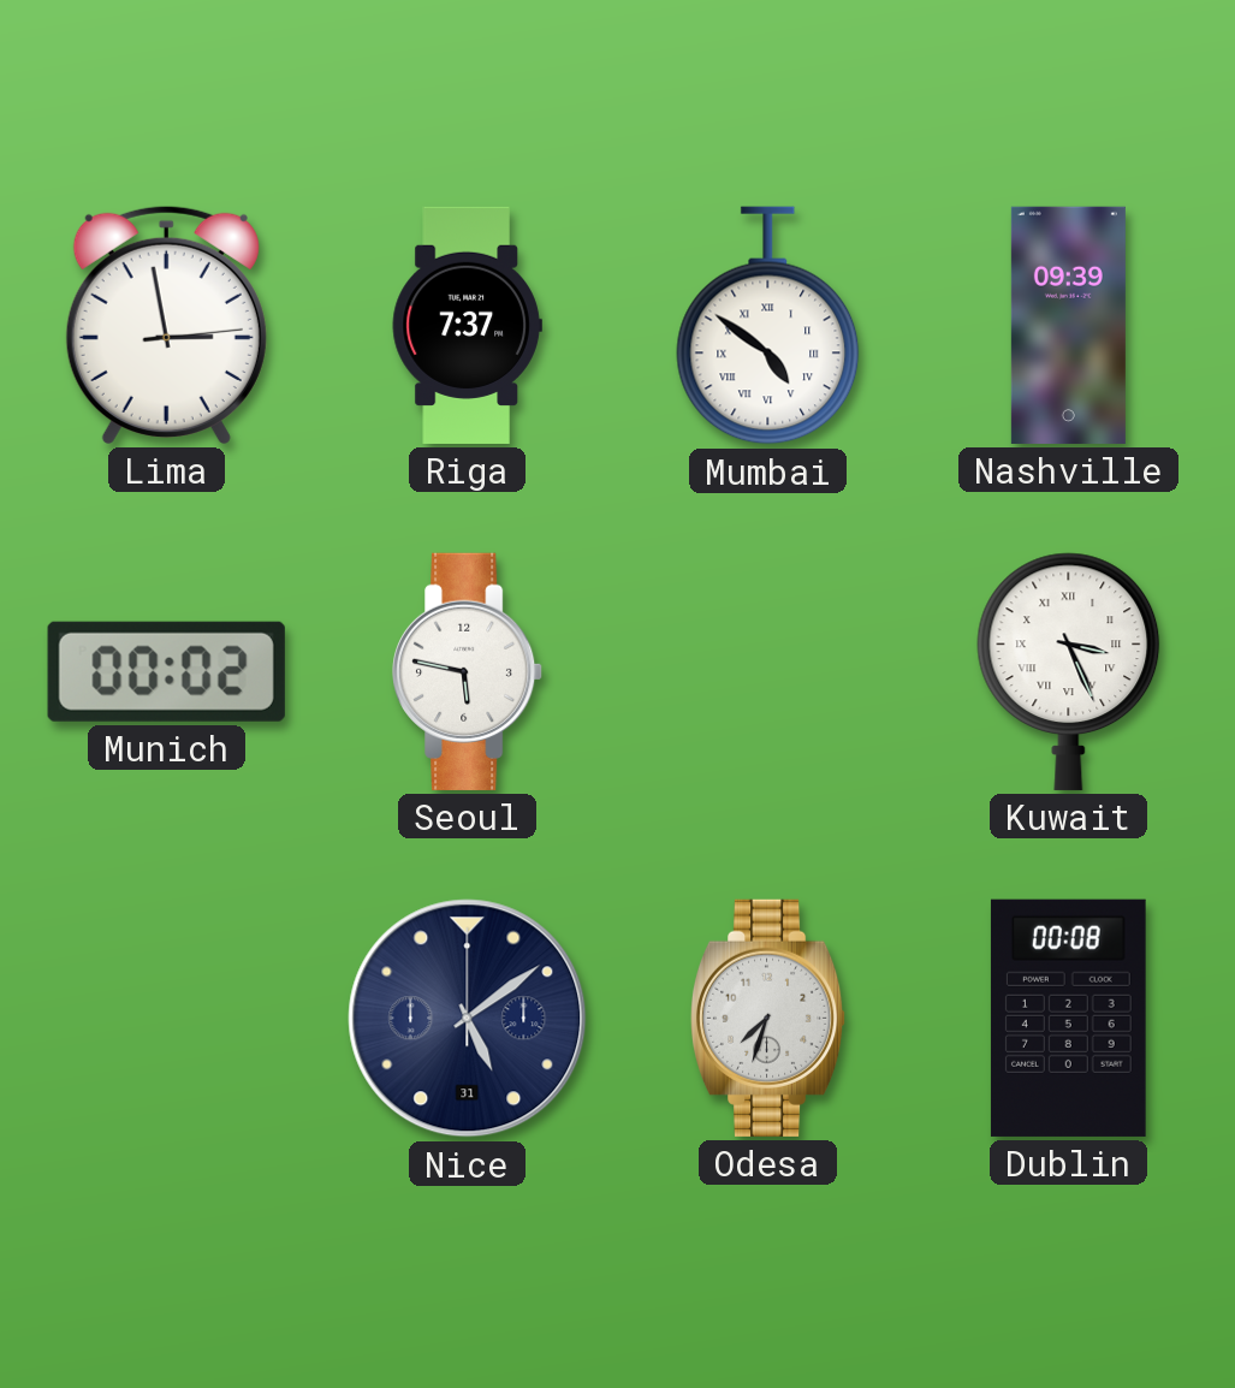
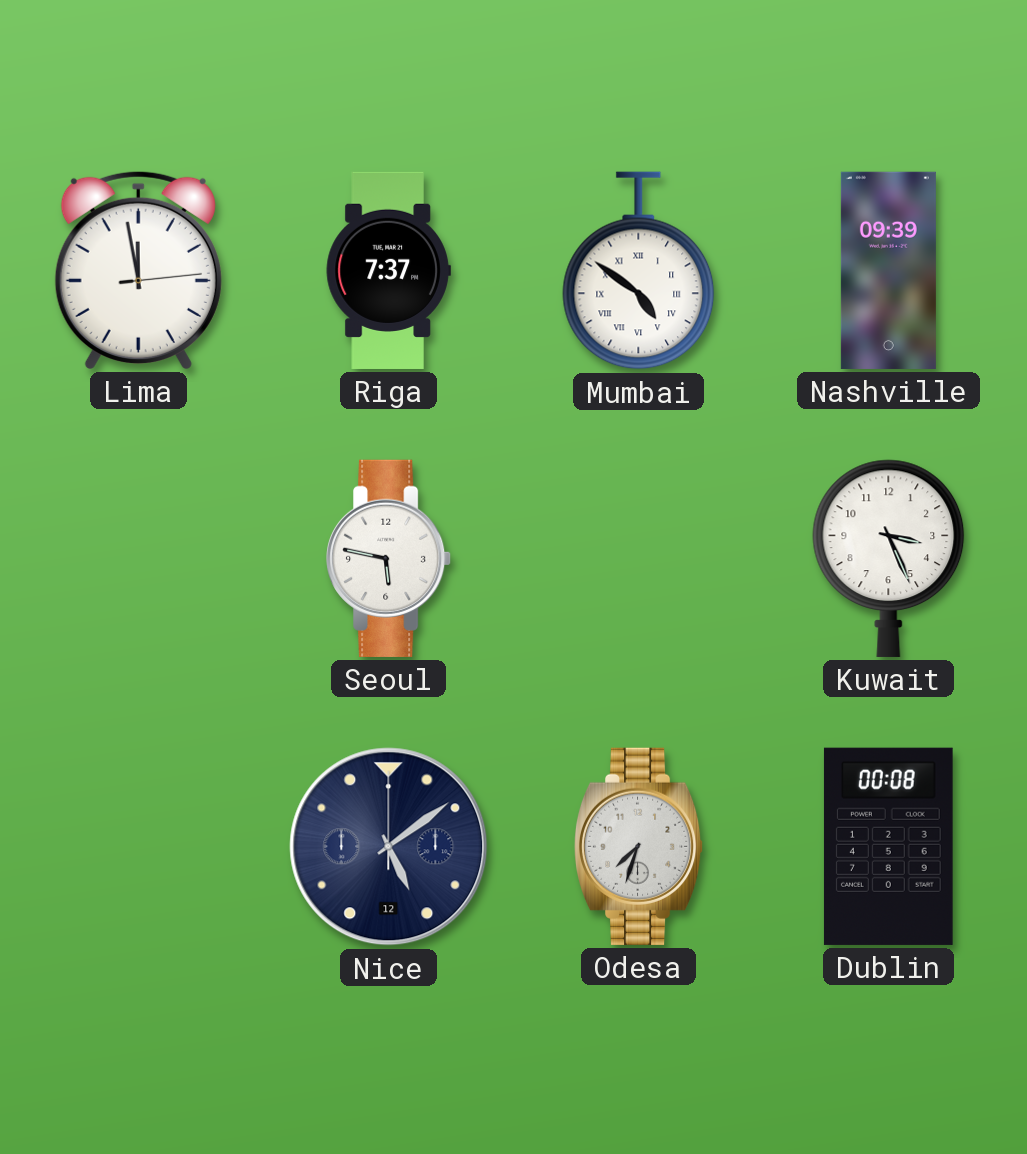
Lima: 2:58 -> 11:58 (138, 270)
Munich: 00:02 -> none (166, 671)
Kuwait numerals: Roman -> Arabic (889, 558)
Nice date: 31 -> 12 (389, 847)
